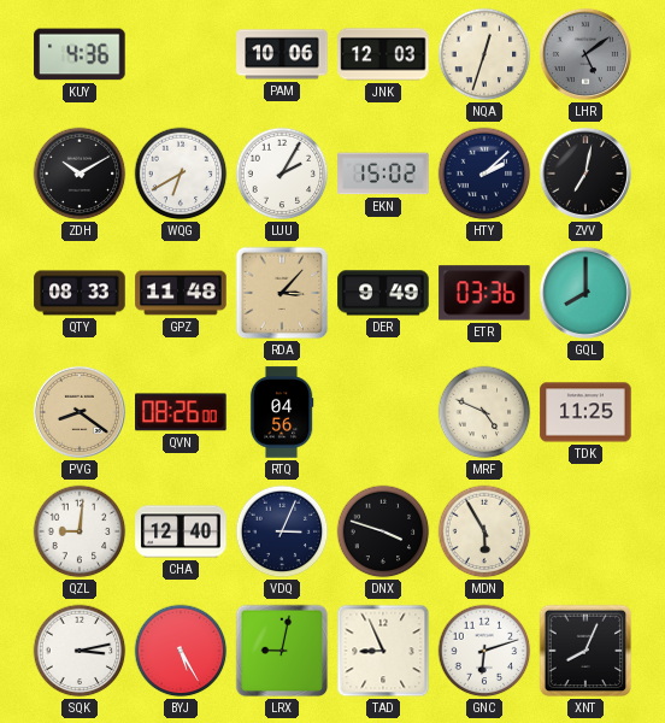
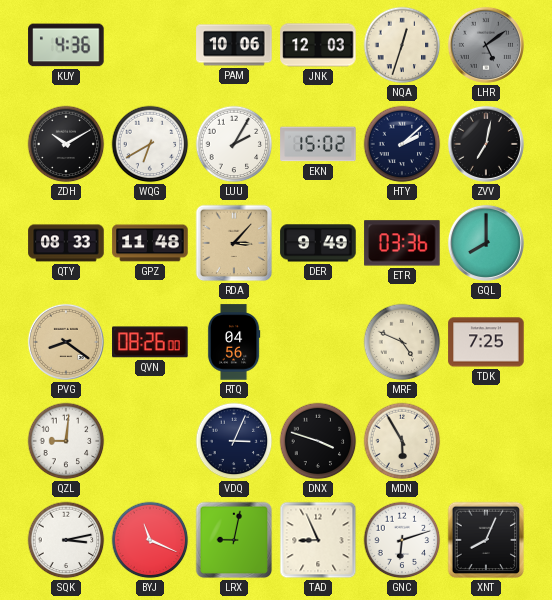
TDK: 11:25 -> 7:25 (486, 342)
CHA: 12:40 -> none (181, 531)
BYJ: 5:25 -> 11:19 (150, 540)
